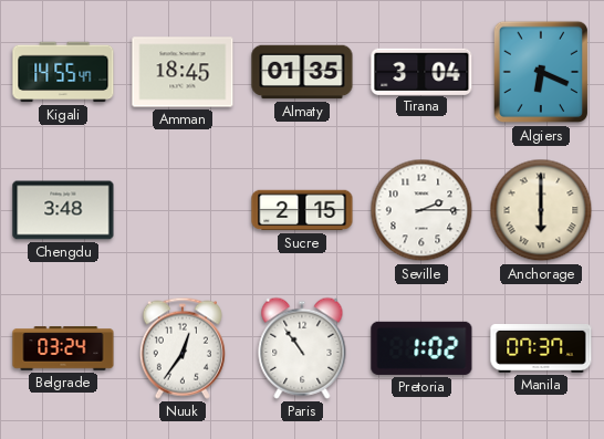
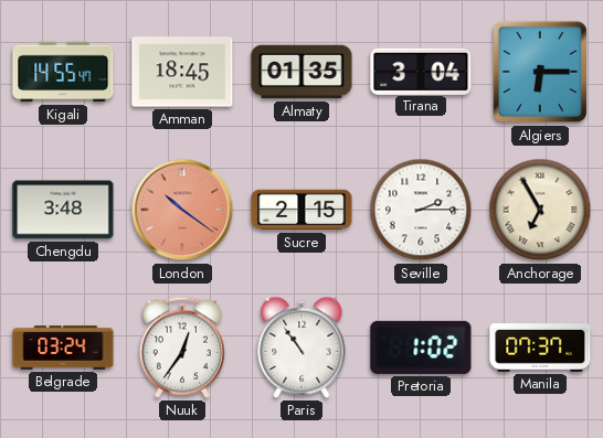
Algiers: 6:19 -> 6:15 (540, 72)
London: none -> 10:21 (182, 210)
Anchorage: 6:00 -> 6:55 (540, 210)
